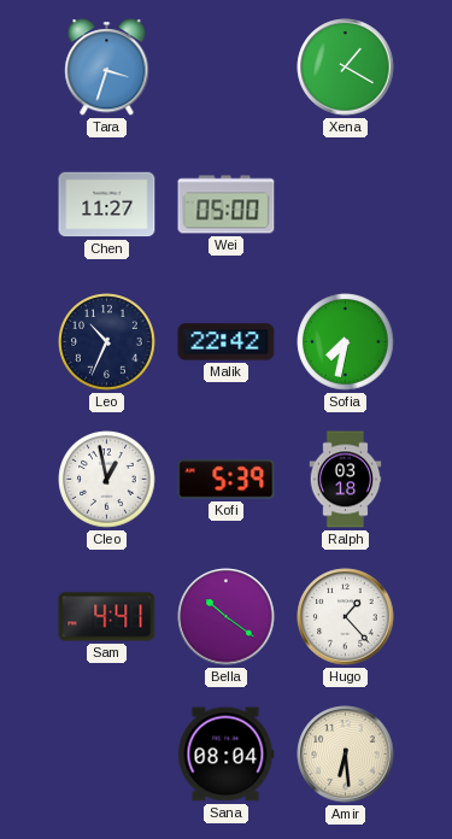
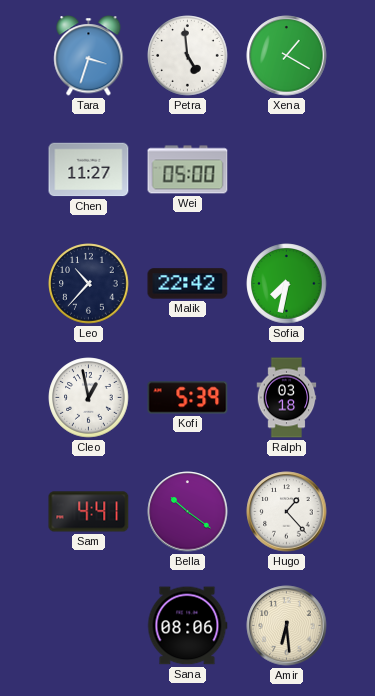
Petra: none -> 4:59 (188, 56)
Leo: 10:34 -> 10:37 (89, 284)
Sana: 08:04 -> 08:06 (187, 626)
